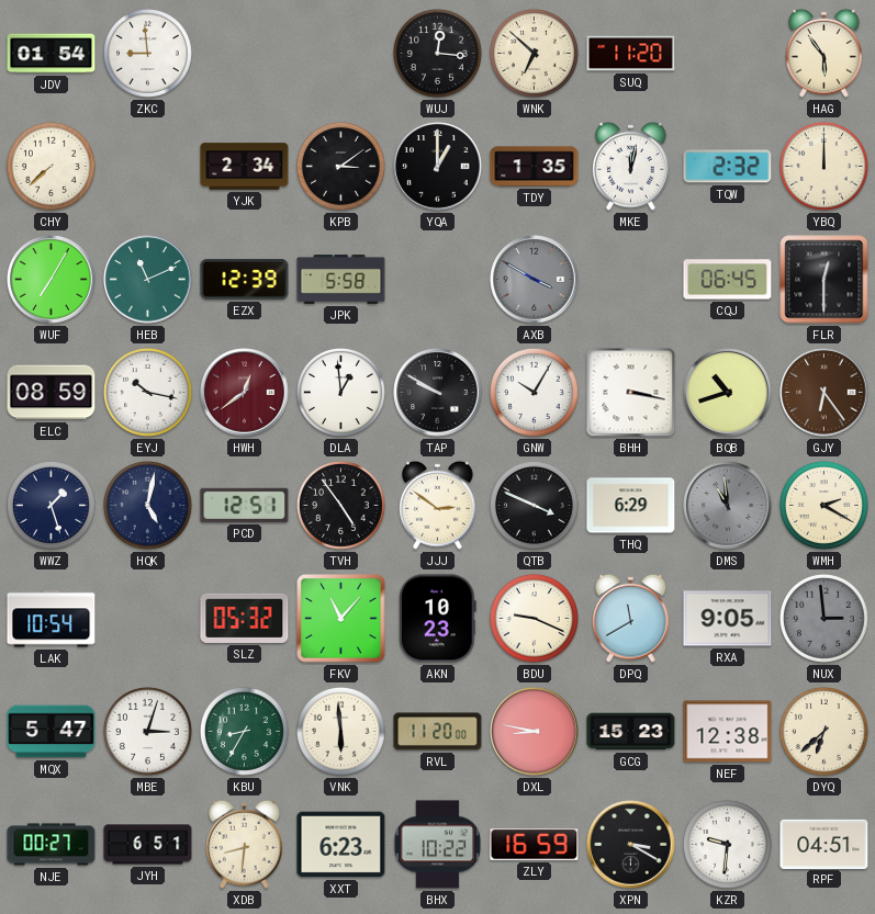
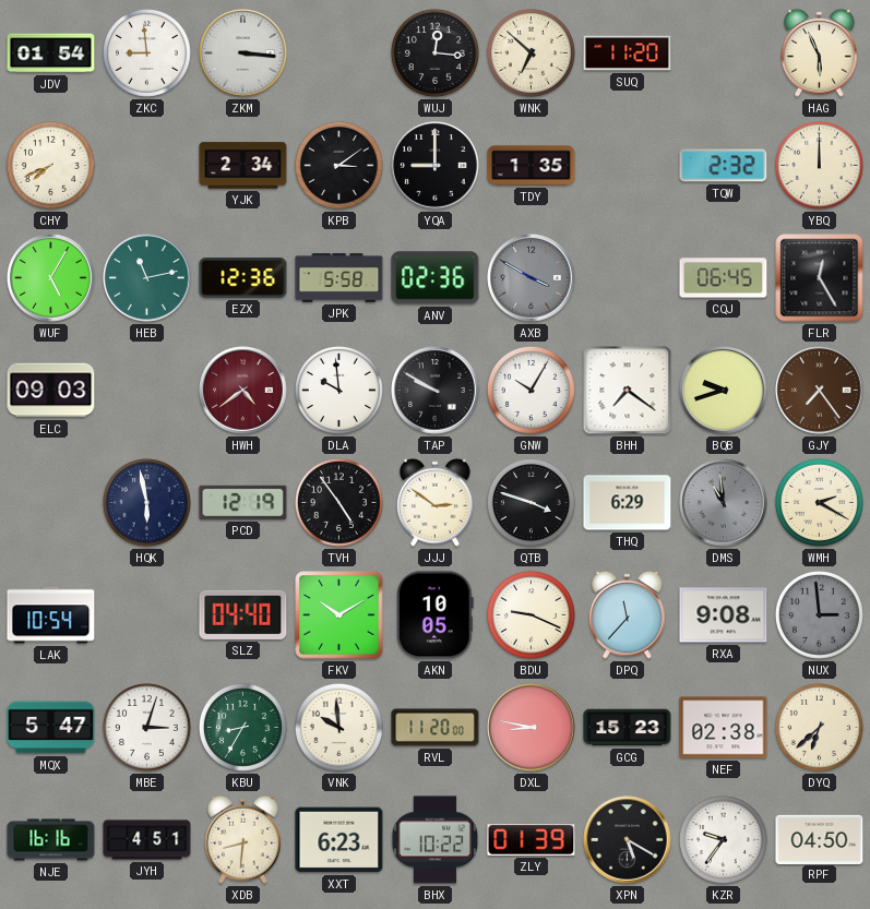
ZKM: none -> 3:16 (243, 53)
HAG: 5:54 -> 5:56 (820, 52)
CHY: 7:38 -> 7:41 (50, 165)
YQA: 1:00 -> 9:00 (436, 166)
MKE: 12:02 -> none (631, 166)
WUF: 7:05 -> 5:05 (51, 278)
HEB: 11:11 -> 11:13 (147, 278)
EZX: 12:39 -> 12:36 (243, 278)
ANV: none -> 02:36 (436, 278)
FLR: 12:30 -> 12:25 (820, 278)
ELC: 08:59 -> 09:03 (51, 391)
EYJ: 10:17 -> none (147, 392)
HWH: 12:39 -> 4:39 (243, 391)
DLA: 12:59 -> 9:59 (338, 390)
BHH: 3:17 -> 7:21 (628, 391)
BQB: 10:42 -> 9:42 (724, 391)
GJY: 6:24 -> 7:24 (820, 391)
WWZ: 1:27 -> none (51, 505)
HQK: 5:02 -> 5:58 (146, 502)
PCD: 12:51 -> 12:19 (243, 502)
QTB: 3:49 -> 3:48 (531, 502)
SLZ: 05:32 -> 04:40 (243, 614)
FKV: 11:07 -> 10:10 (339, 615)
AKN: 10:23 -> 10:05 (436, 615)
DPQ: 11:40 -> 11:37 (628, 614)
RXA: 9:05 -> 9:08 (724, 615)
VNK: 5:59 -> 9:59 (338, 727)
NEF: 12:38 -> 02:38 (724, 728)
NJE: 00:27 -> 16:16 (51, 840)
JYH: 6:51 -> 4:51 (147, 840)
ZLY: 16:59 -> 01:39 (532, 840)
XPN: 3:20 -> 5:20 (628, 840)
KZR: 9:31 -> 9:36 (723, 839)
RPF: 04:51 -> 04:50 (820, 839)
